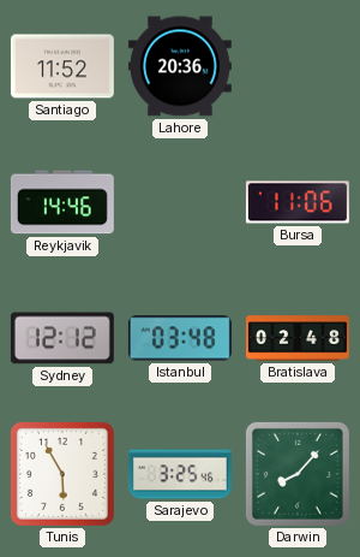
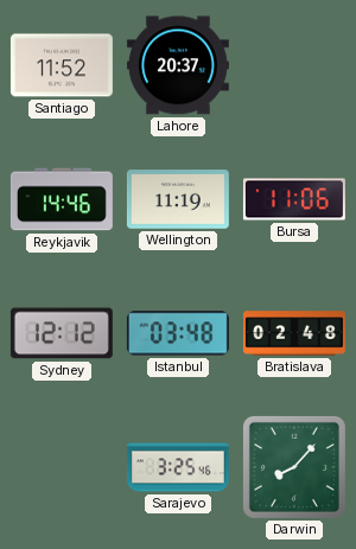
Lahore: 20:36 -> 20:37 (178, 65)
Wellington: none -> 11:19 (178, 199)
Tunis: 5:55 -> none (62, 474)
